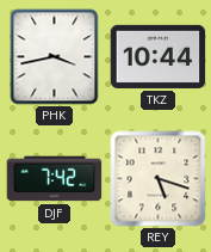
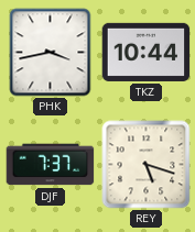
DJF: 7:42 -> 7:37 (51, 165)
